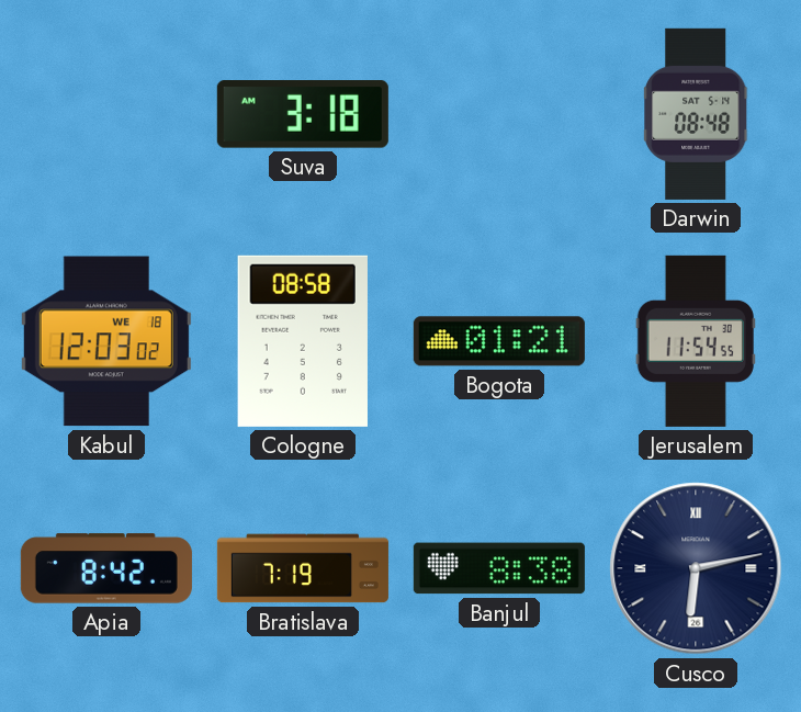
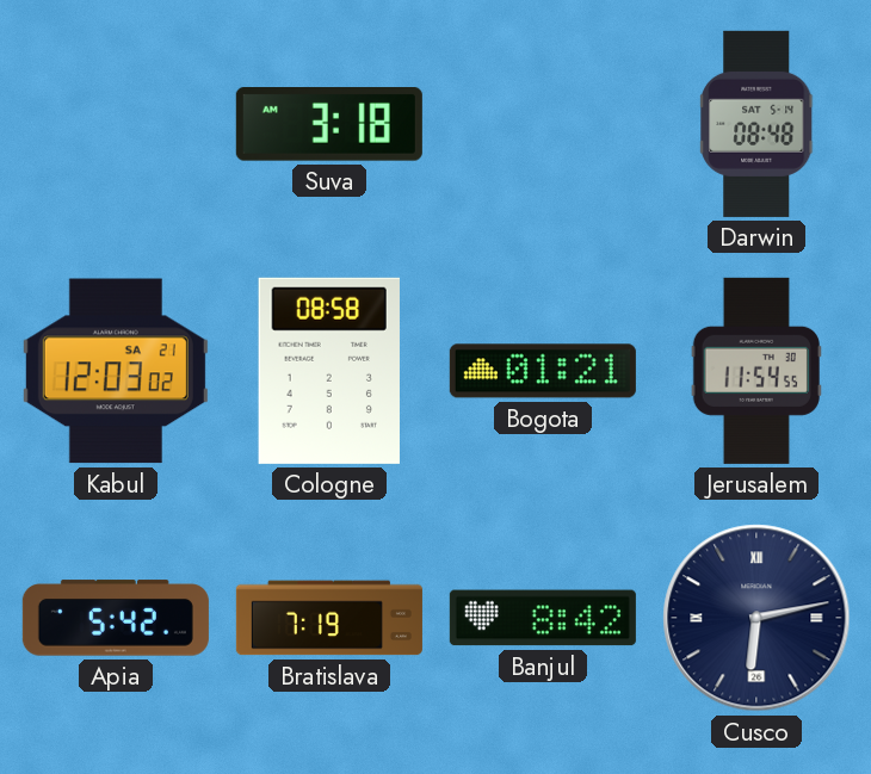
Kabul date: WE 18 -> SA 21 (116, 371)
Apia: 8:42 -> 5:42 (116, 618)
Banjul: 8:38 -> 8:42 (543, 618)
